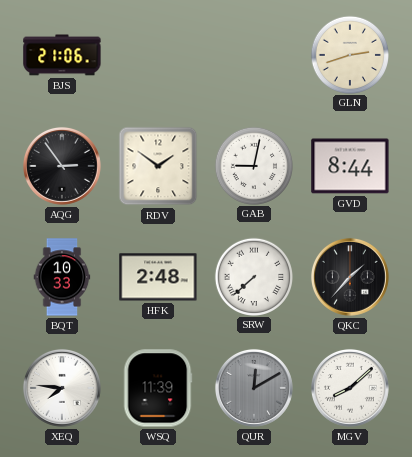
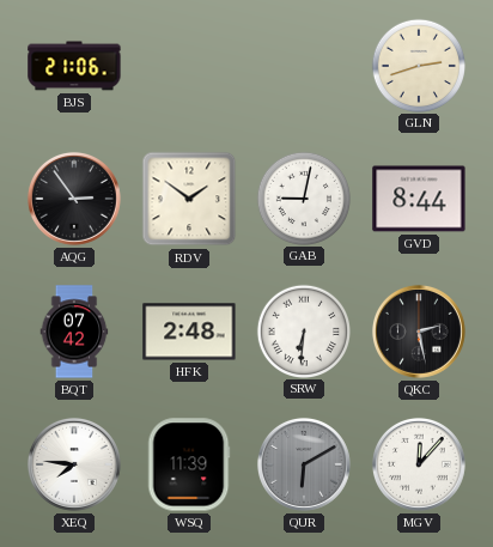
BQT: 10:33 -> 07:42 (74, 332)
SRW: 7:38 -> 6:31 (303, 330)
QKC: 1:37 -> 2:28 (419, 332)
QUR: 12:10 -> 6:10 (304, 464)
MGV: 8:08 -> 12:07 (419, 464)
